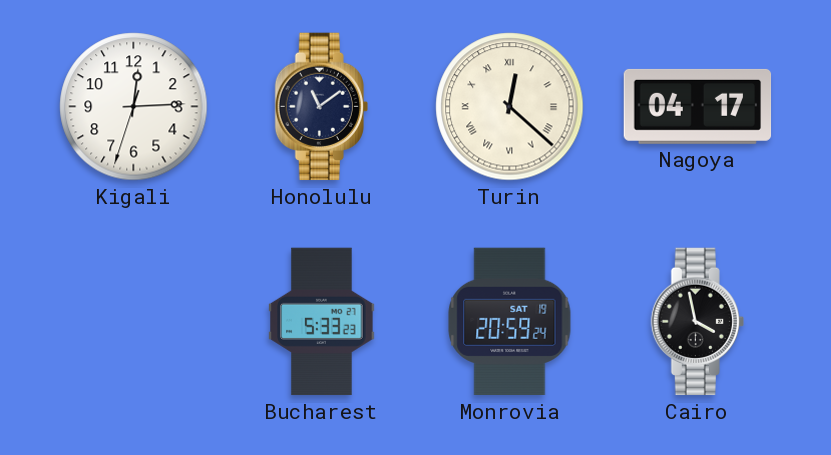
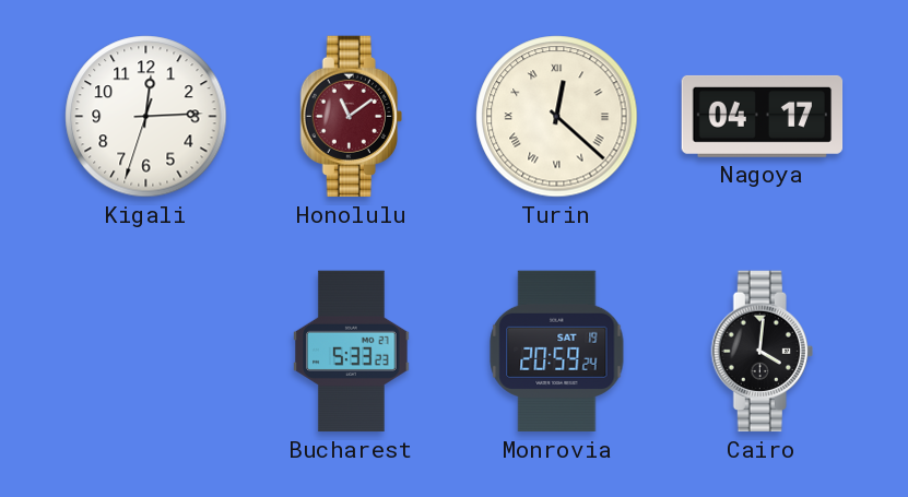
Honolulu dial: navy -> burgundy (351, 117)
Cairo: 3:58 -> 4:01 (762, 352)
